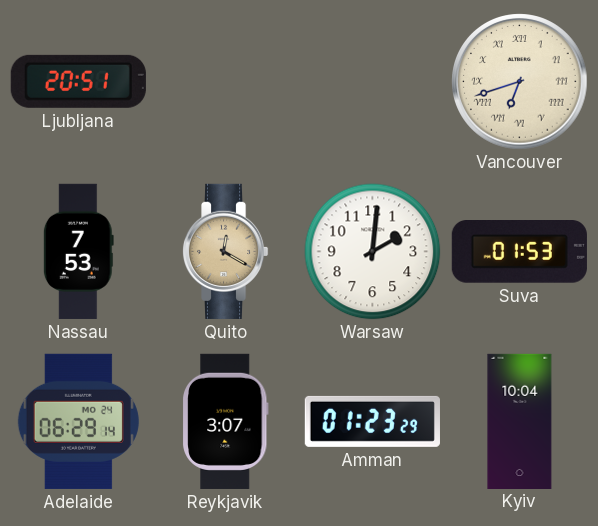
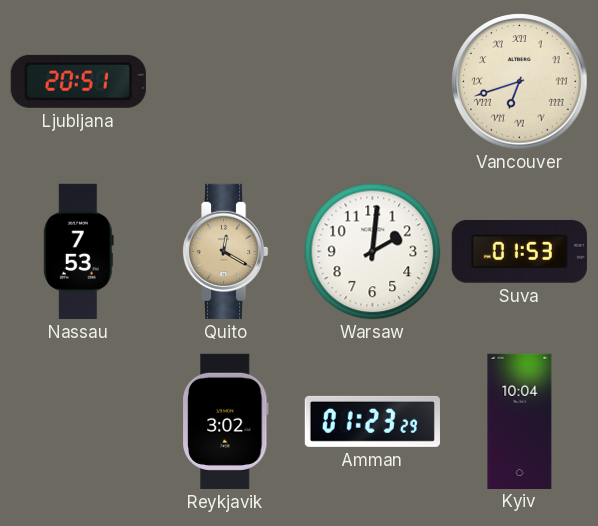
Adelaide: 06:29 -> none (78, 421)
Reykjavik: 3:07 -> 3:02 (226, 421)
